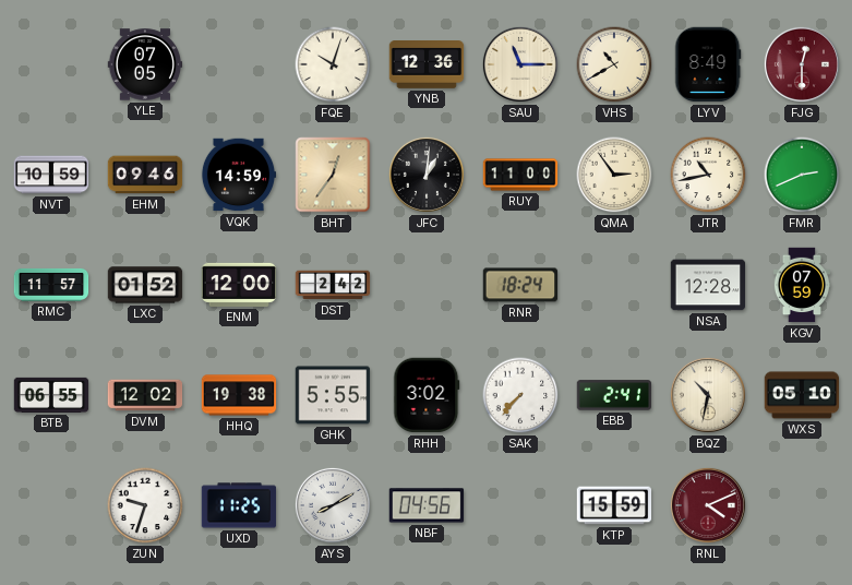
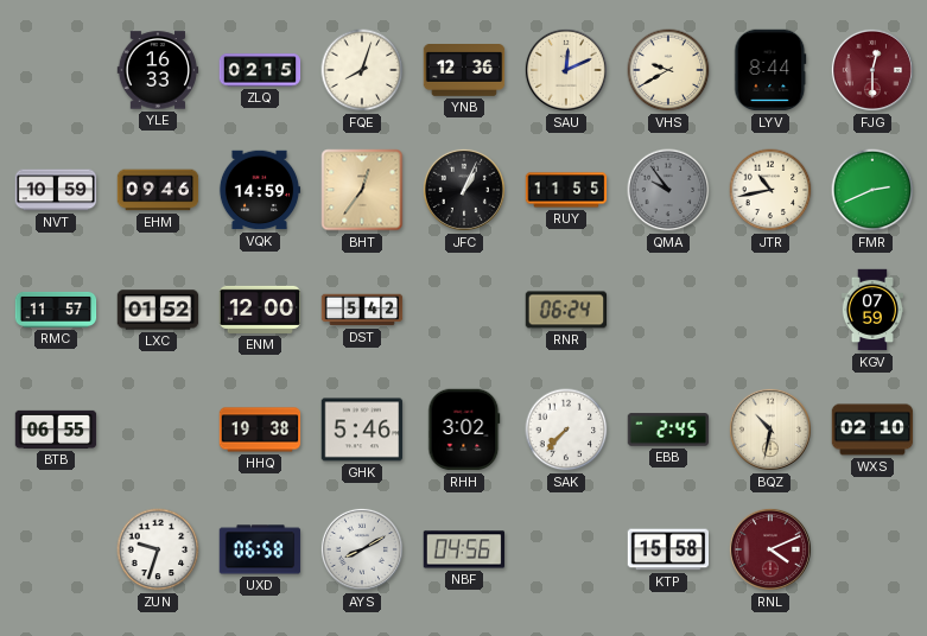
YLE: 07:05 -> 16:33 (158, 70)
ZLQ: none -> 02:15 (260, 70)
FQE: 10:03 -> 8:03 (362, 70)
SAU: 11:15 -> 12:11 (566, 70)
VHS: 10:40 -> 9:40 (668, 70)
LYV: 8:49 -> 8:44 (770, 70)
JFC: 1:01 -> 1:04 (464, 190)
RUY: 11:00 -> 11:55 (566, 190)
QMA: 2:54 -> 9:54 (668, 190)
QMA dial: cream -> grey (668, 190)
DST: 2:42 -> 5:42 (362, 310)
RNR: 18:24 -> 06:24 (566, 310)
NSA: 12:28 -> none (708, 285)
DVM: 12:02 -> none (145, 395)
GHK: 5:55 -> 5:46 (362, 430)
EBB: 2:41 -> 2:45 (668, 430)
WXS: 05:10 -> 02:10 (872, 430)
UXD: 11:25 -> 06:58 (260, 549)
KTP: 15:59 -> 15:58 (668, 549)
